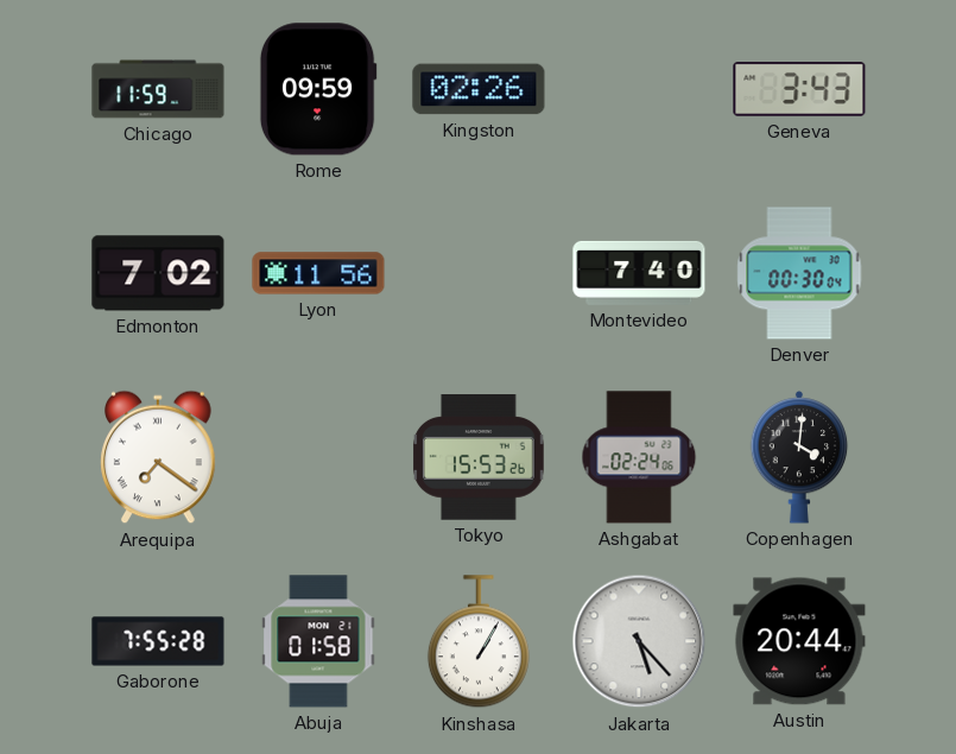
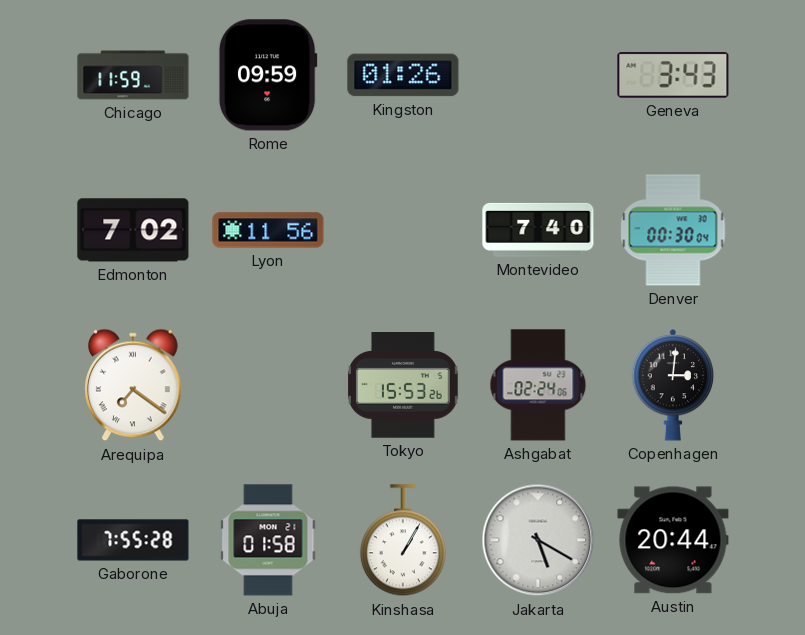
Kingston: 02:26 -> 01:26 (403, 75)
Copenhagen: 4:01 -> 3:01 (673, 386)
Jakarta: 5:23 -> 5:20 (538, 540)
